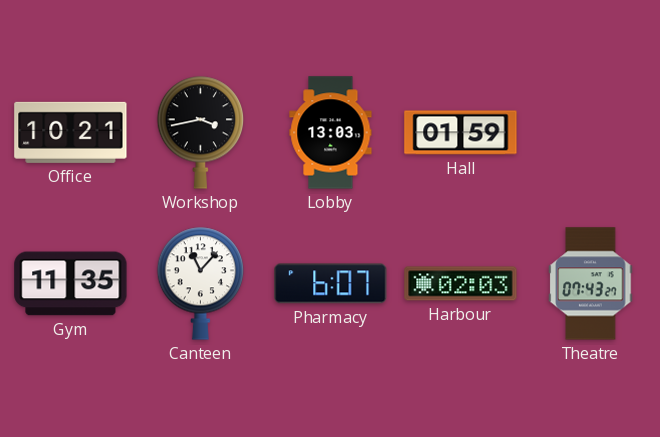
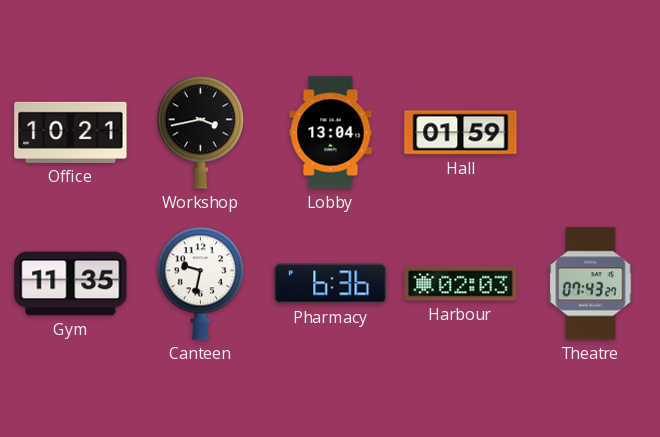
Lobby: 13:03 -> 13:04 (331, 133)
Canteen: 11:07 -> 9:32 (200, 283)
Pharmacy: 6:07 -> 6:36 (331, 284)
